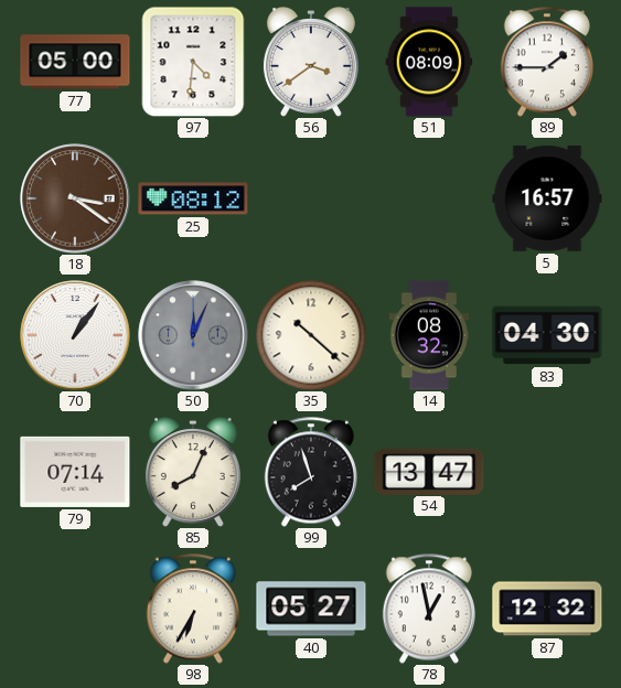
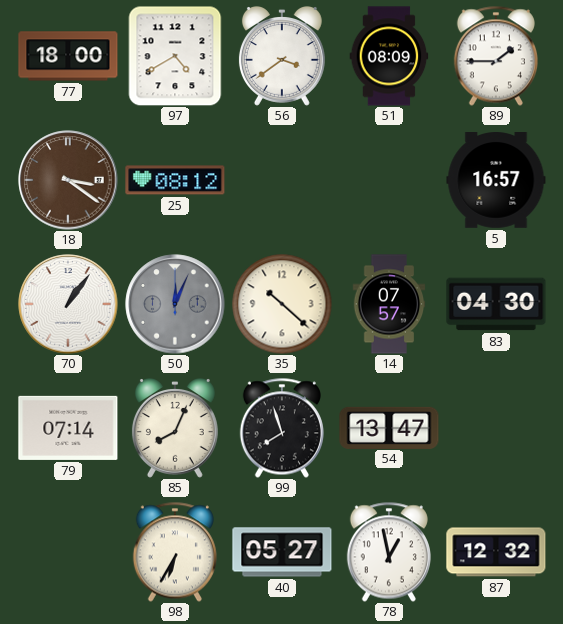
77: 05:00 -> 18:00 (68, 56)
97: 4:31 -> 4:40 (175, 56)
14: 08:32 -> 07:57 (389, 304)
